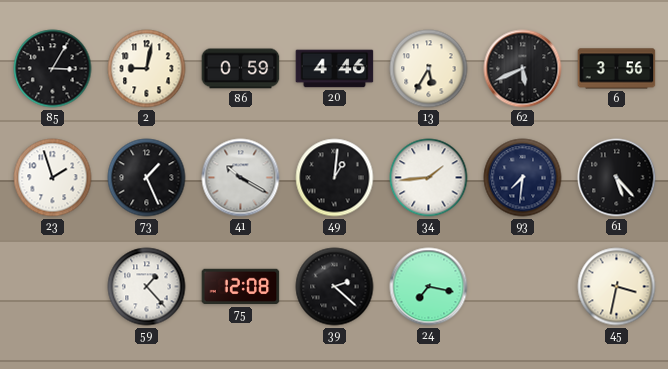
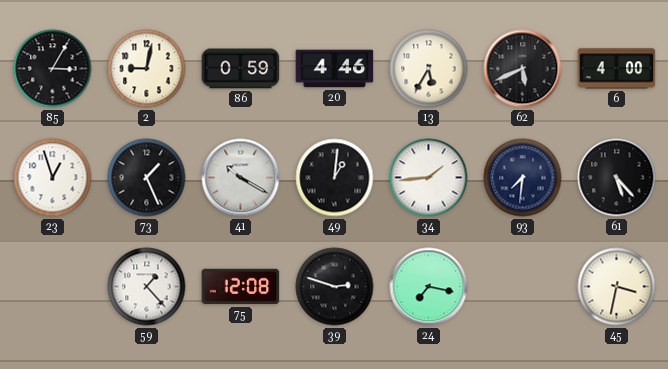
6: 3:56 -> 4:00 (617, 69)
23: 1:57 -> 12:57 (53, 178)
39: 2:22 -> 2:48 (335, 287)
